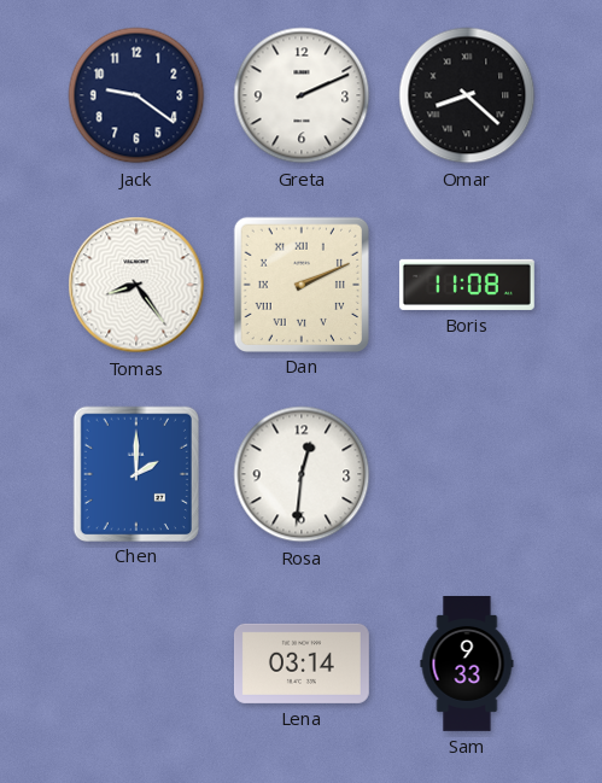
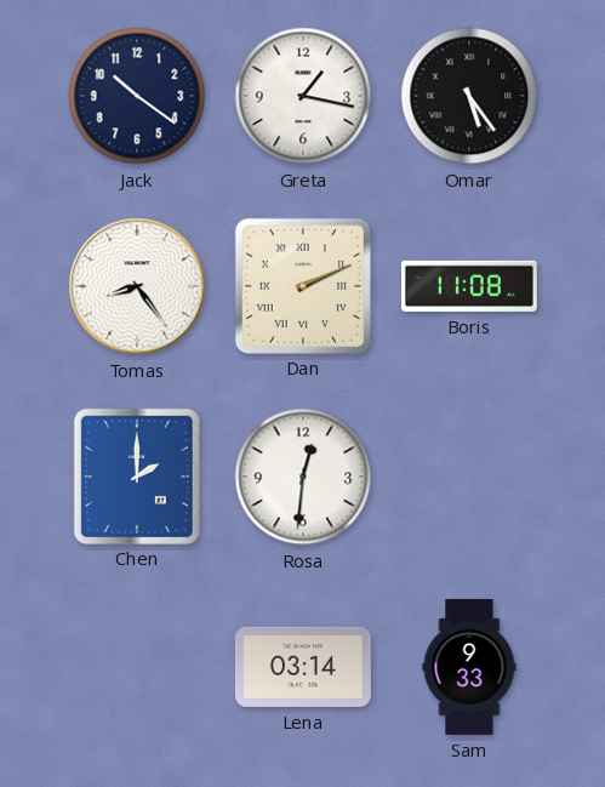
Jack: 9:21 -> 10:21 (137, 96)
Greta: 2:11 -> 1:17 (303, 96)
Omar: 8:22 -> 5:24 (469, 96)
